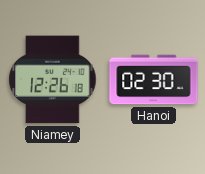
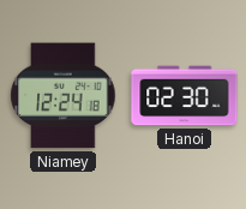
Niamey: 12:26 -> 12:24 (64, 96)
